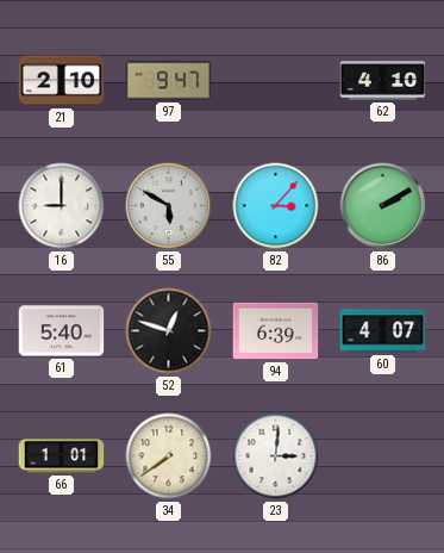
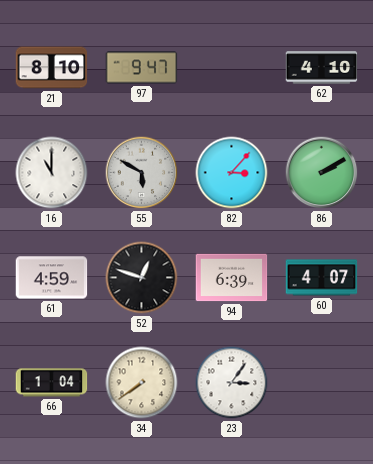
21: 2:10 -> 8:10 (52, 68)
16: 9:00 -> 11:00 (52, 173)
61: 5:40 -> 4:59 (52, 278)
66: 1:01 -> 1:04 (52, 383)
23: 3:01 -> 3:06 (232, 383)
